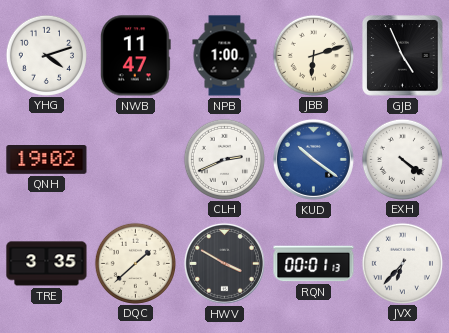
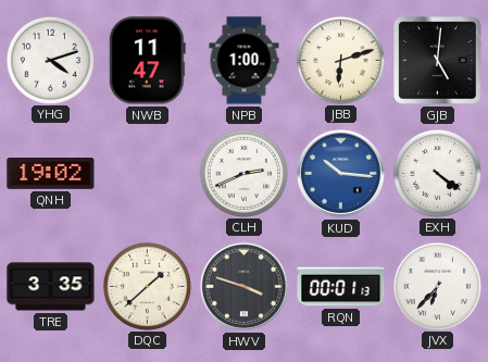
GJB: 4:56 -> 5:01 (438, 61)
KUD: 10:21 -> 10:16 (340, 173)
HWV: 3:50 -> 3:48 (243, 286)
